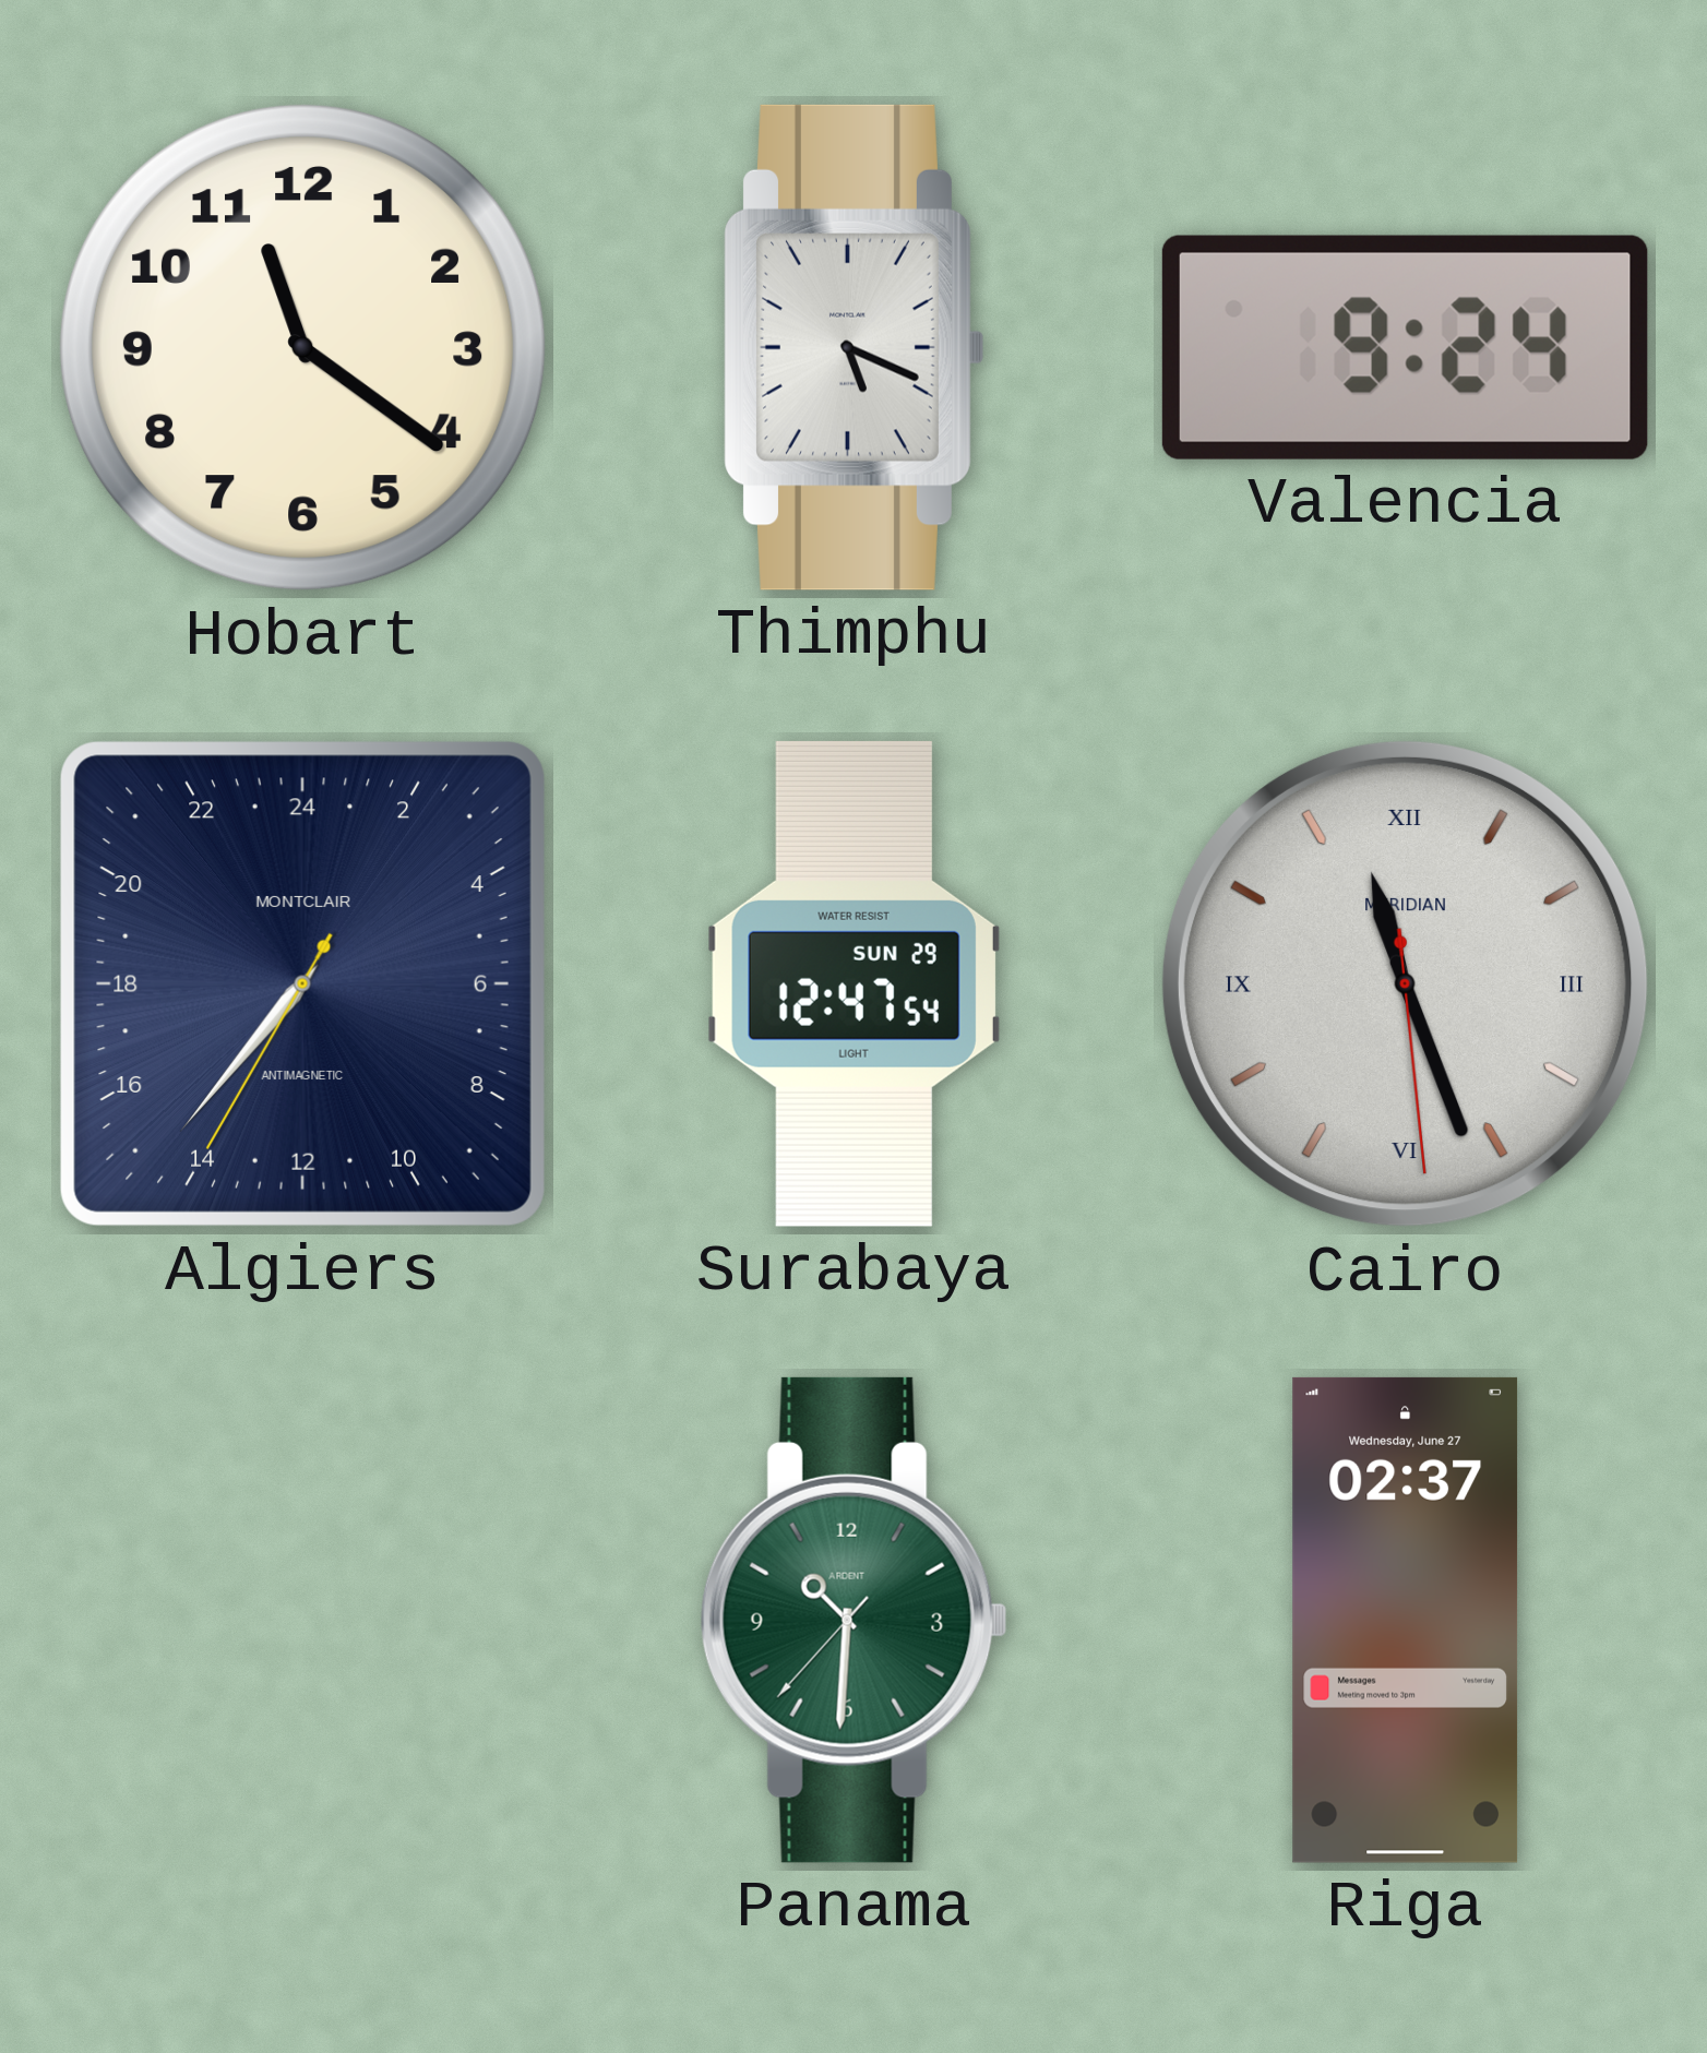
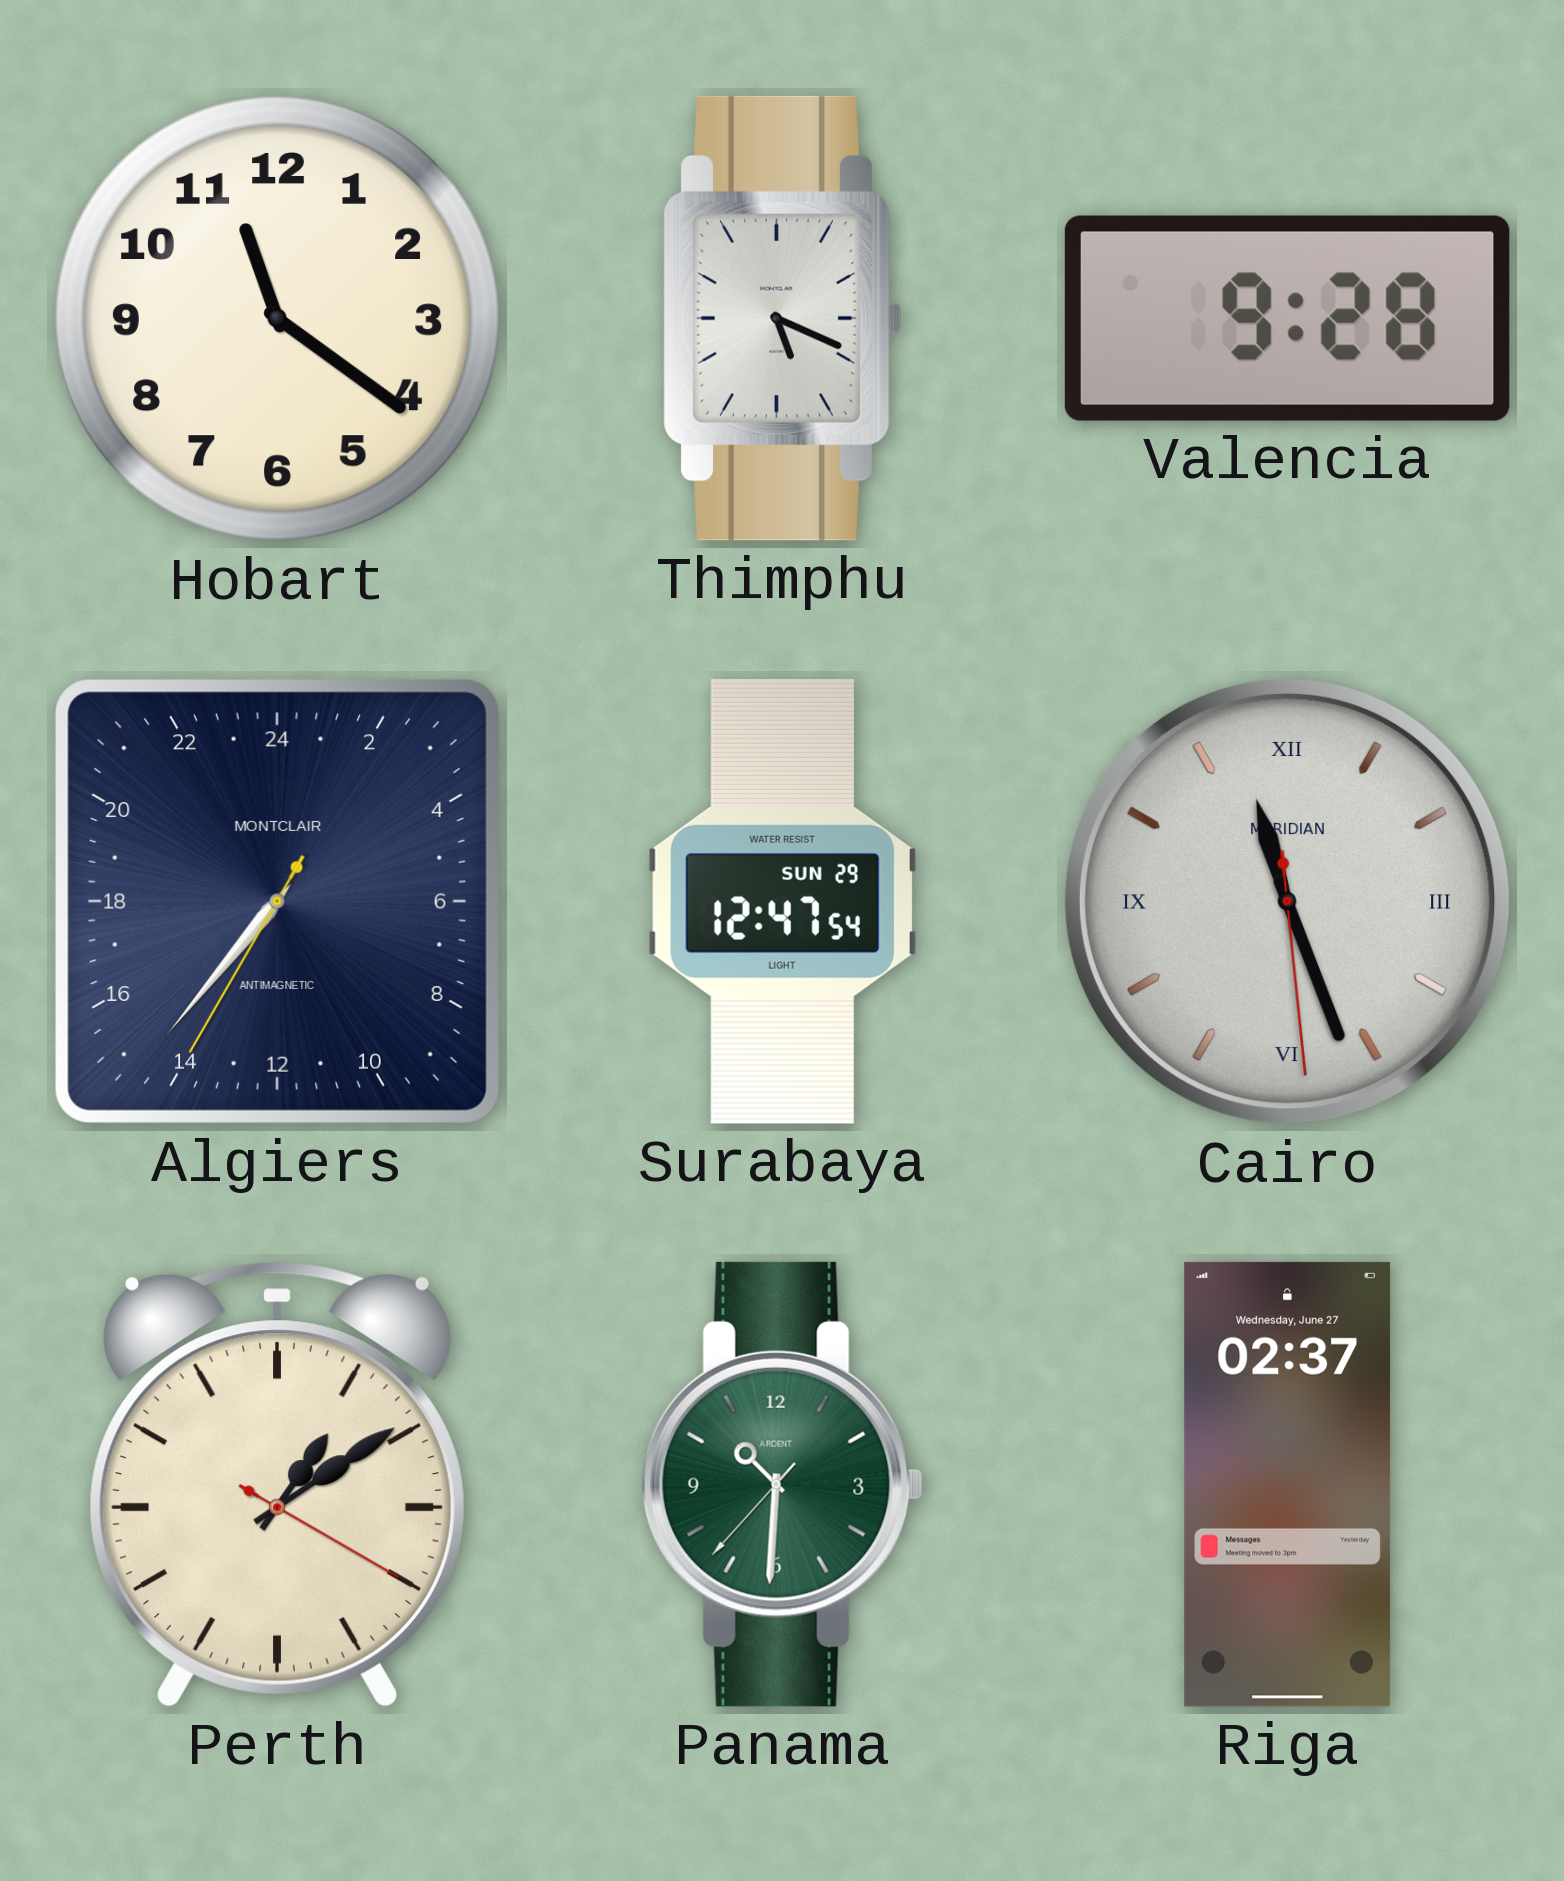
Valencia: 9:24 -> 9:28 (1287, 318)
Perth: none -> 1:09 (277, 1485)
